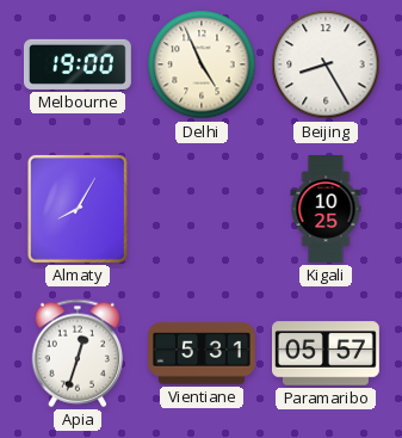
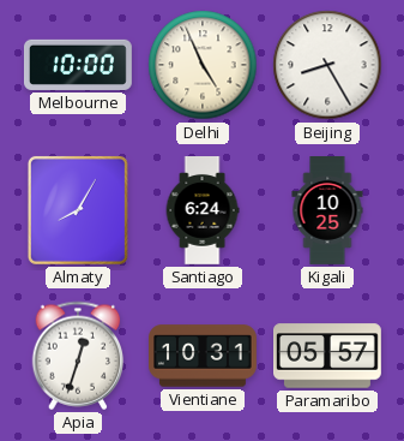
Melbourne: 19:00 -> 10:00 (78, 65)
Santiago: none -> 6:24 (203, 211)
Vientiane: 5:31 -> 10:31 (204, 356)
